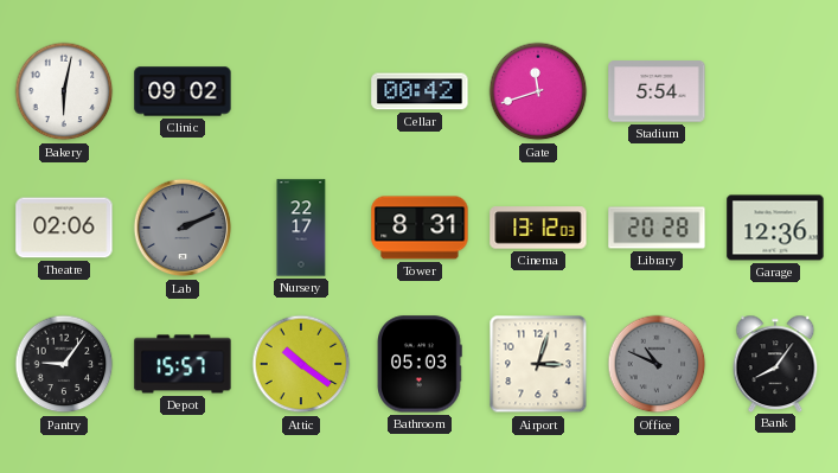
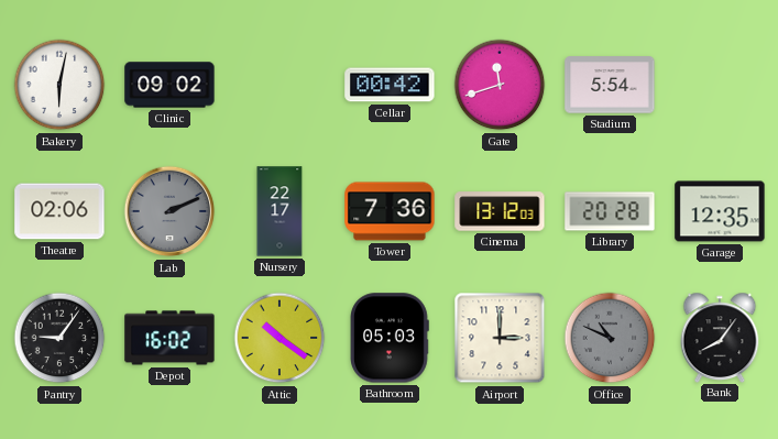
Tower: 8:31 -> 7:36 (390, 211)
Garage: 12:36 -> 12:35 (720, 211)
Depot: 15:57 -> 16:02 (169, 338)
Airport: 3:03 -> 3:00 (500, 338)
